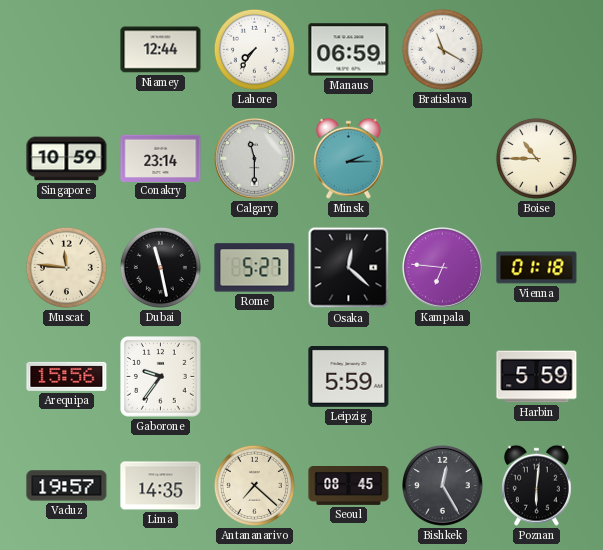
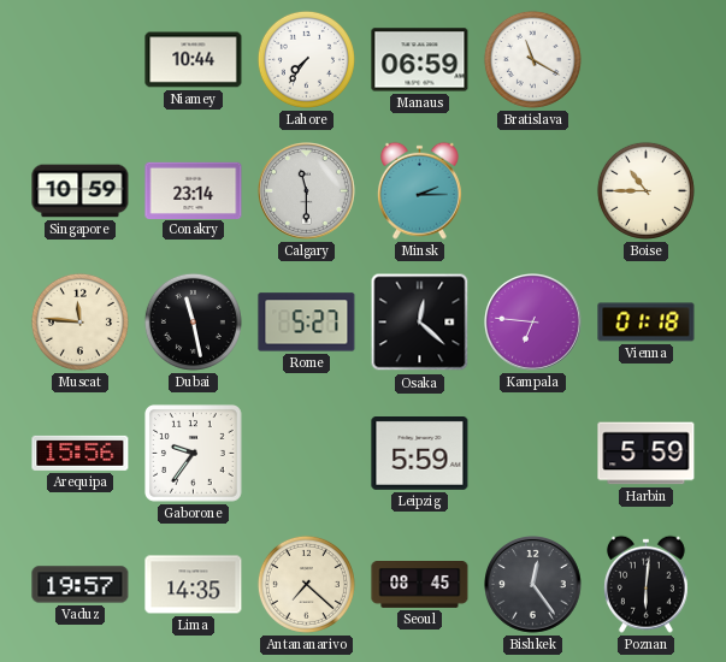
Niamey: 12:44 -> 10:44 (194, 60)
Bishkek: 12:25 -> 12:24 (533, 585)
